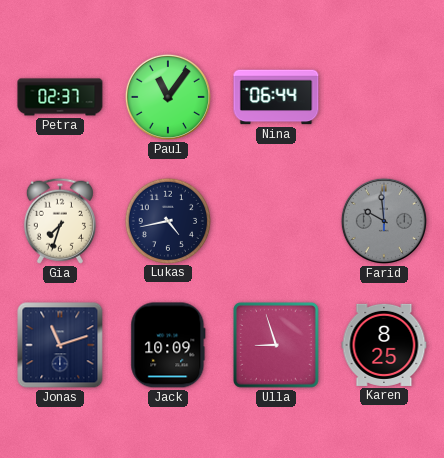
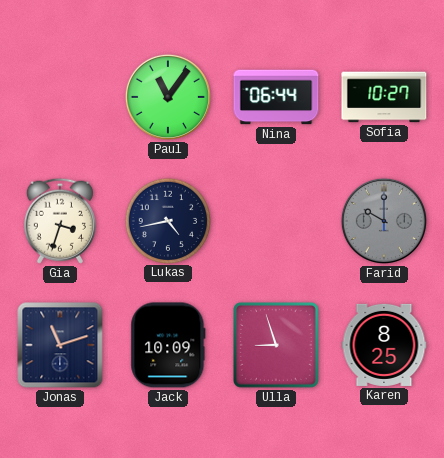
Petra: 02:37 -> none (60, 97)
Sofia: none -> 10:27 (384, 97)
Gia: 7:33 -> 3:33 (60, 221)
Farid: 9:59 -> 10:00 (384, 221)
